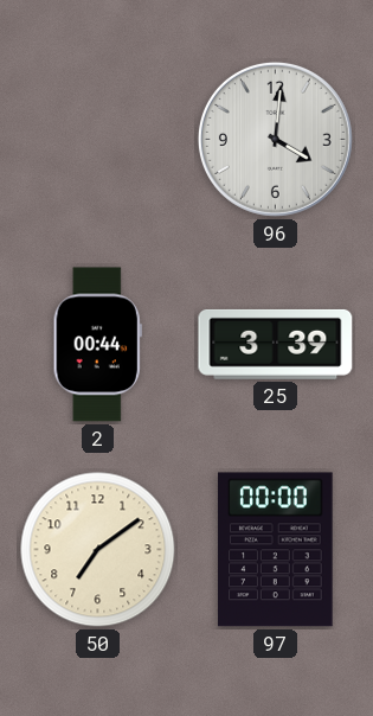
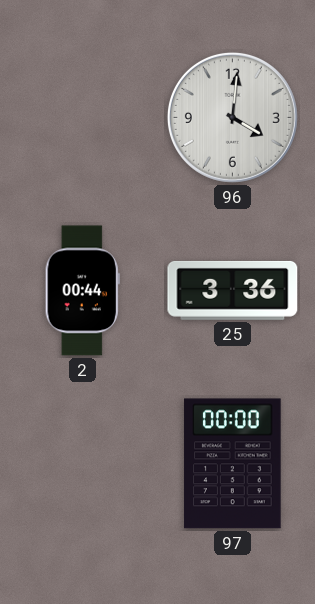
25: 3:39 -> 3:36 (233, 290)
50: 7:09 -> none (98, 550)
